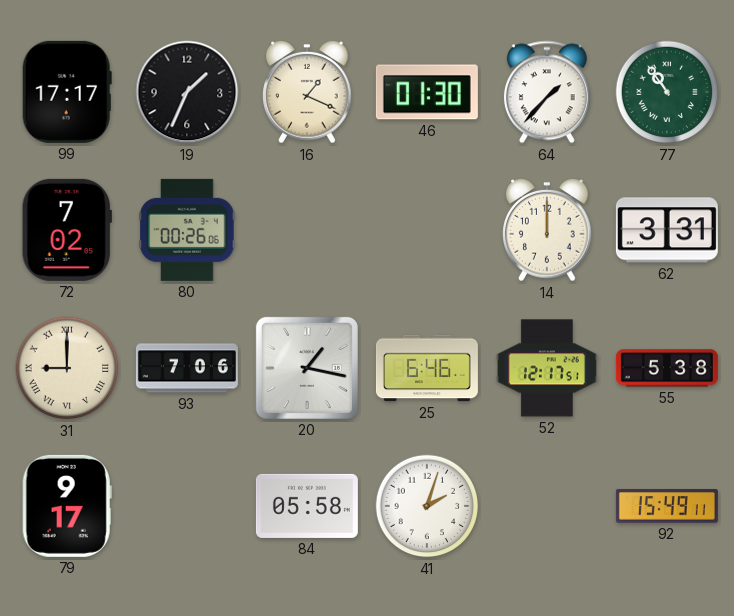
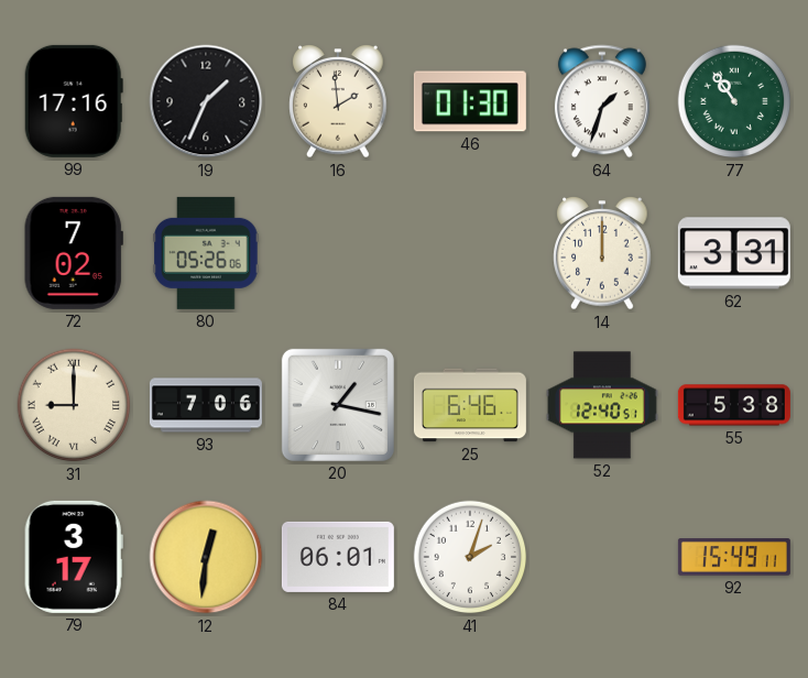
99: 17:17 -> 17:16 (74, 101)
16: 1:19 -> 1:59 (338, 102)
64: 1:37 -> 1:33 (602, 101)
80: 00:26 -> 05:26 (206, 253)
52: 12:17 -> 12:40 (602, 405)
79: 9:17 -> 3:17 (74, 557)
12: none -> 12:31 (206, 557)
84: 05:58 -> 06:01 (338, 557)
